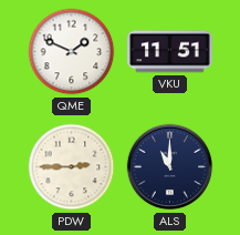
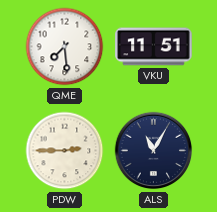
QME: 1:49 -> 7:29 (65, 47)
ALS: 11:00 -> 11:05 (154, 151)
